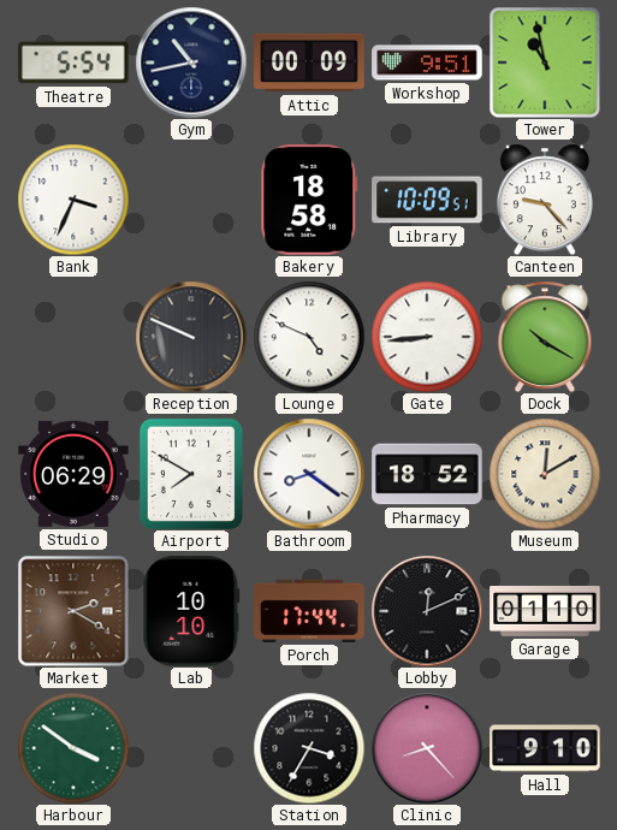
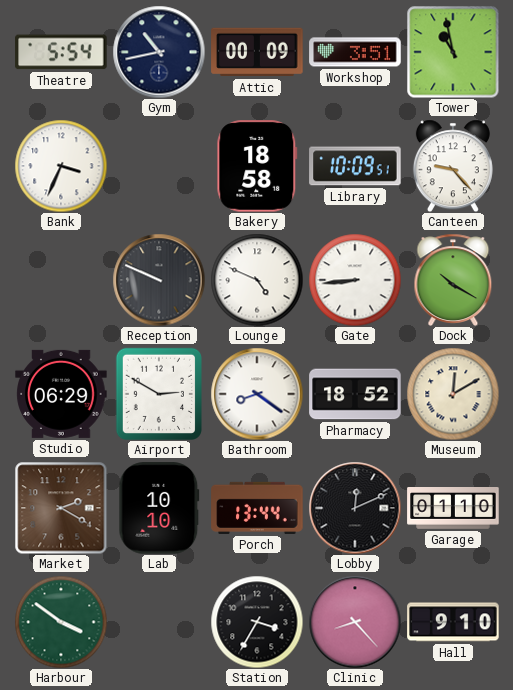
Workshop: 9:51 -> 3:51 (355, 52)
Airport: 7:50 -> 2:50 (158, 393)
Porch: 17:44 -> 13:44 (257, 508)
